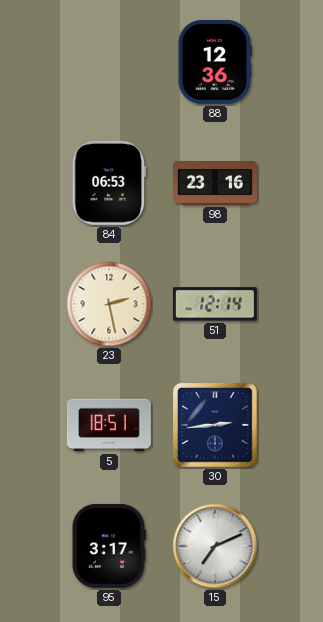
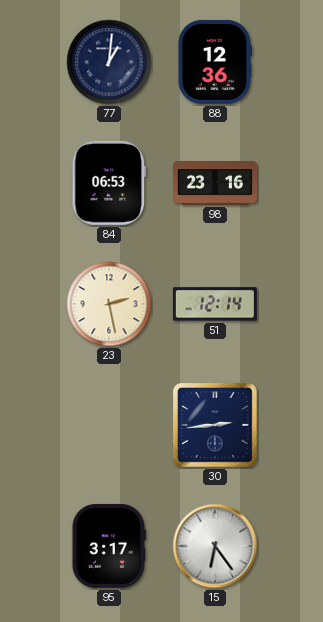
77: none -> 1:01 (109, 62)
5: 18:51 -> none (109, 425)
15: 7:11 -> 6:24 (215, 546)
